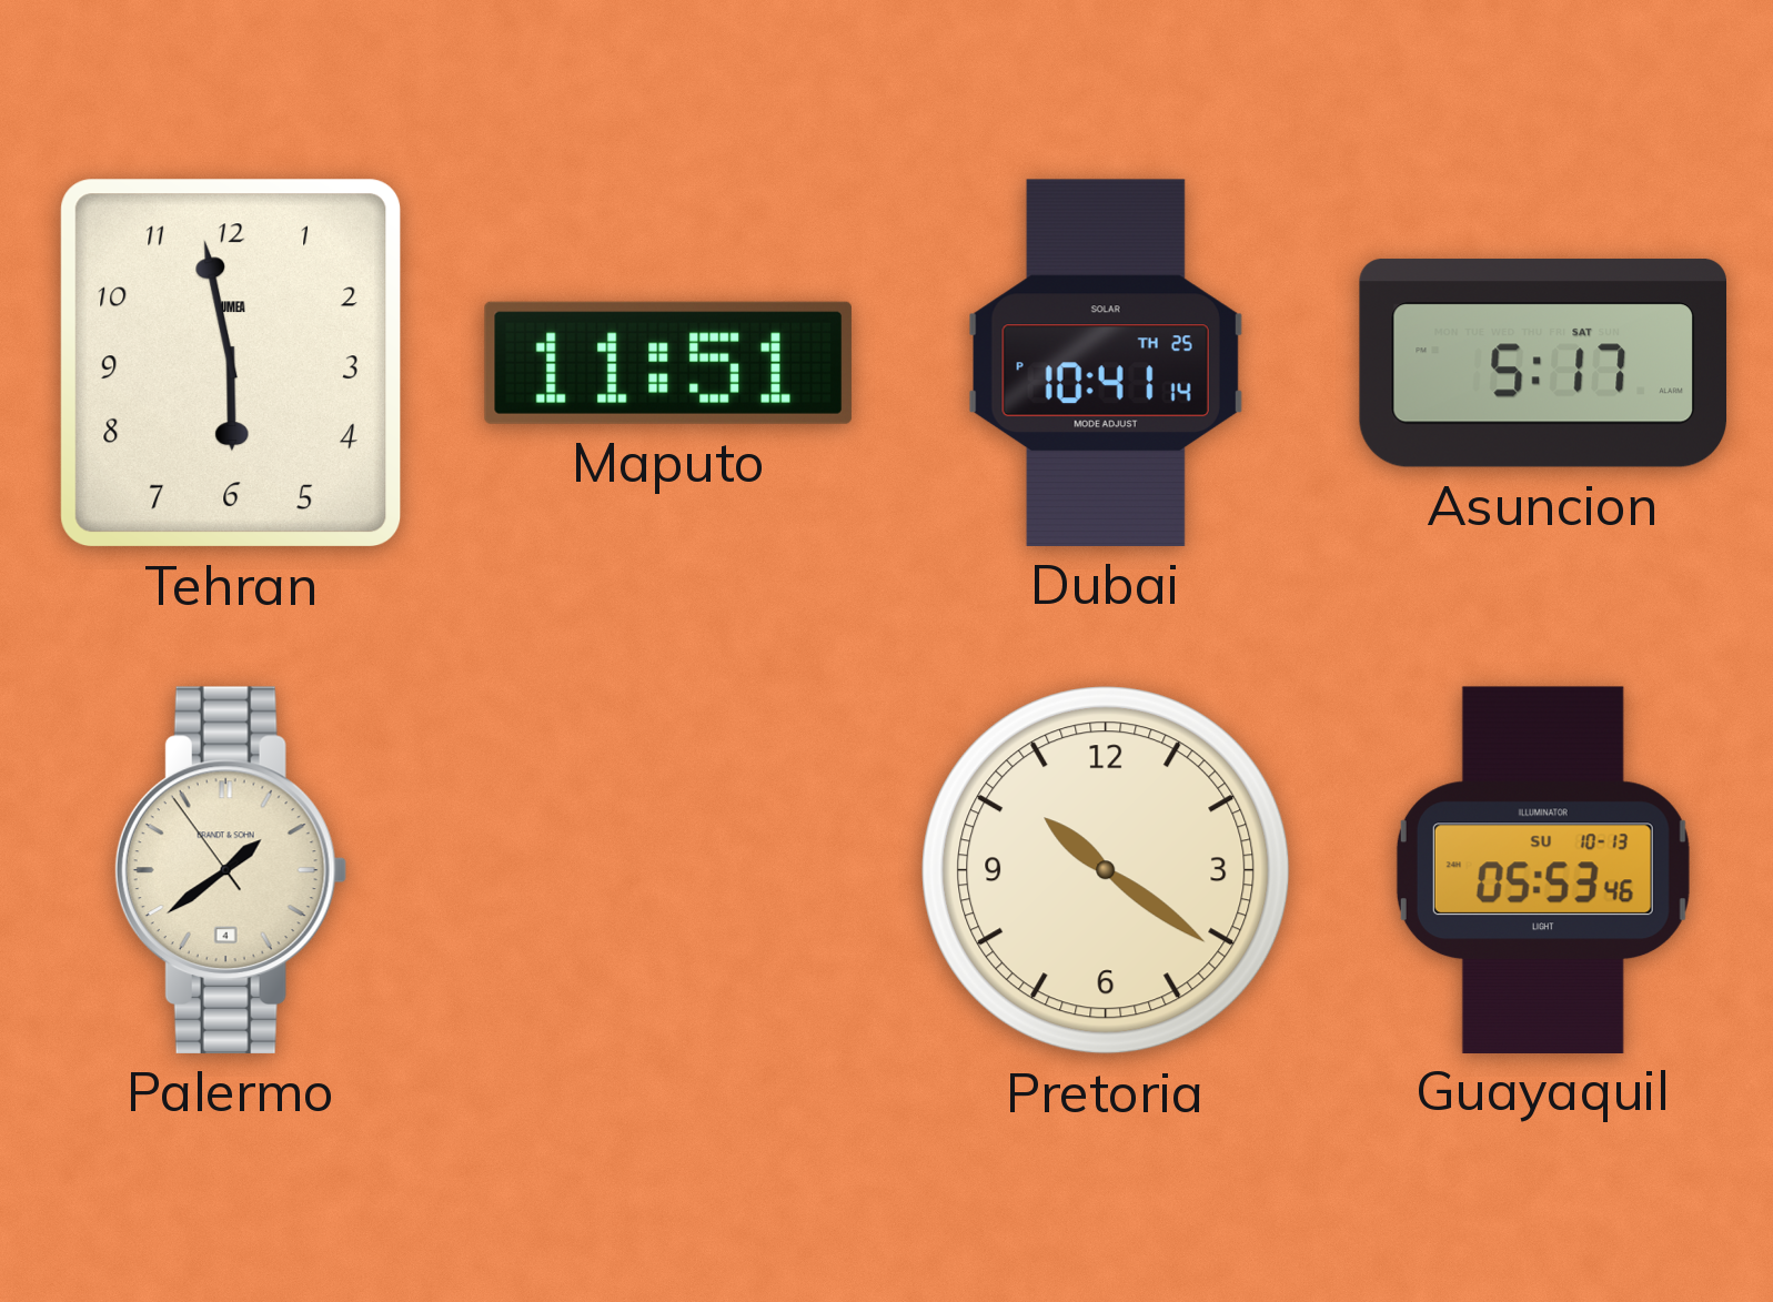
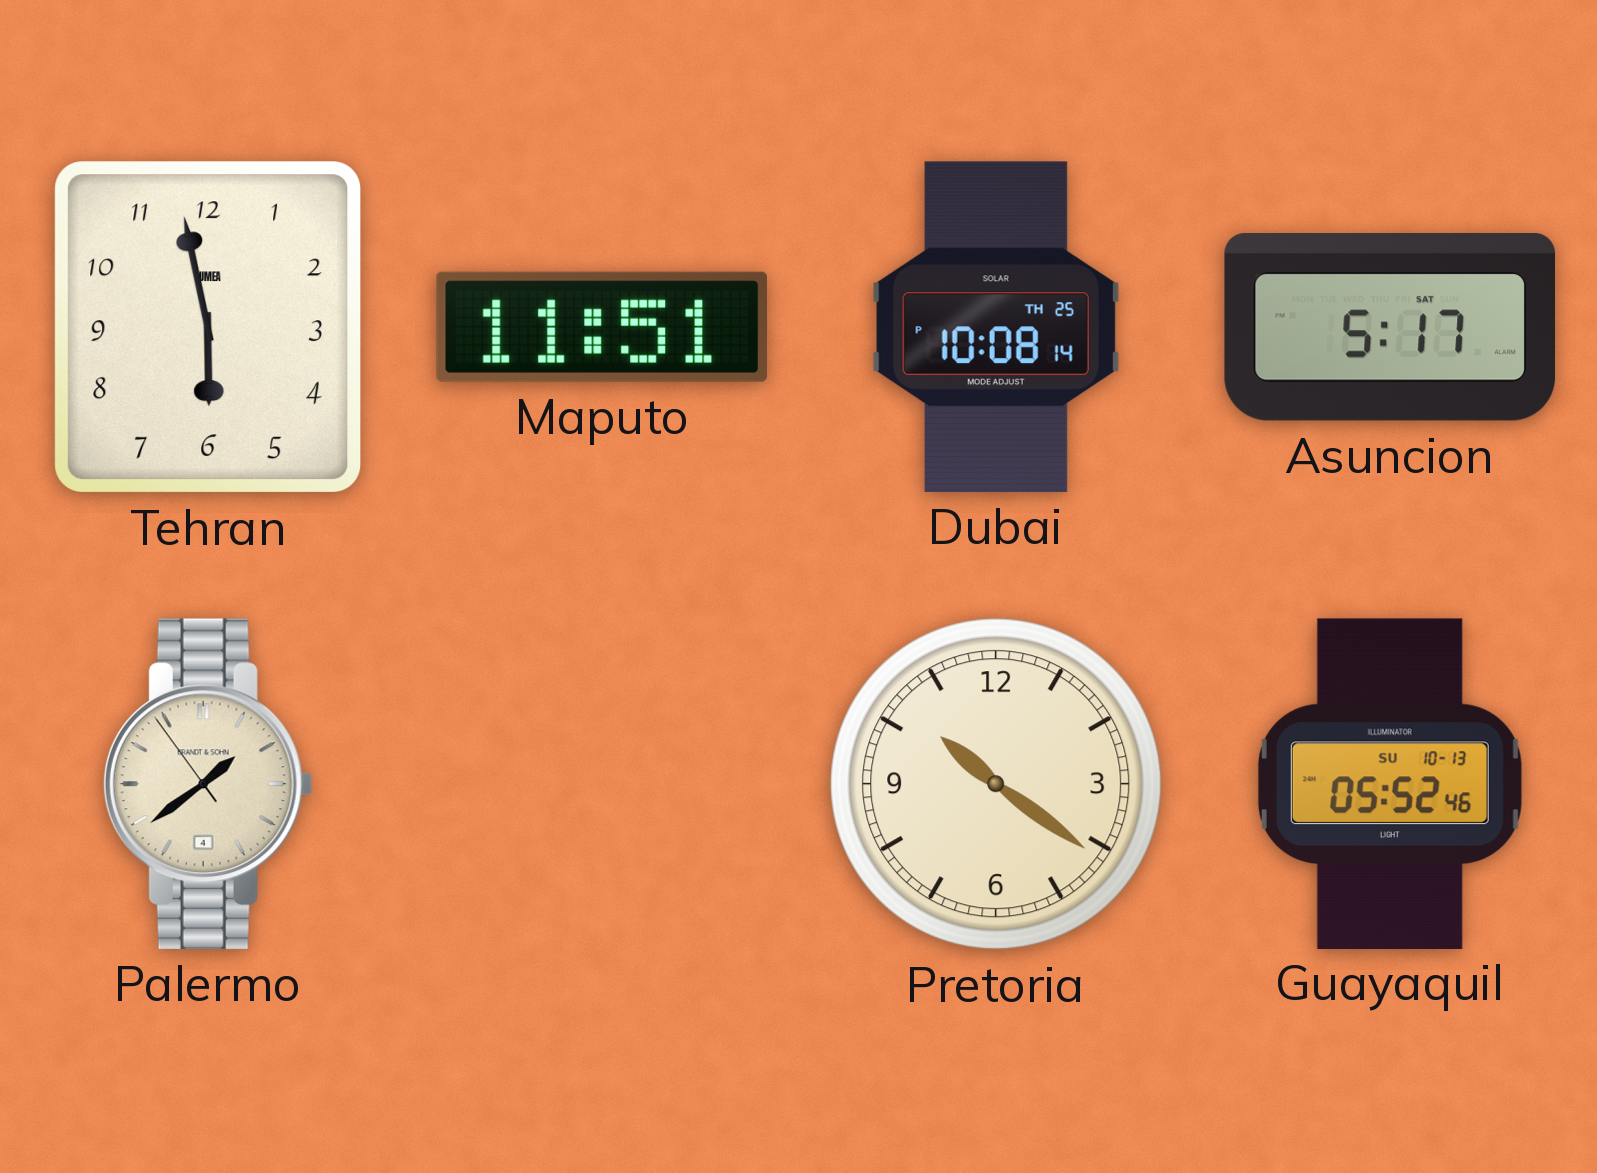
Dubai: 10:41 -> 10:08 (996, 327)
Guayaquil: 05:53 -> 05:52 (1390, 783)
